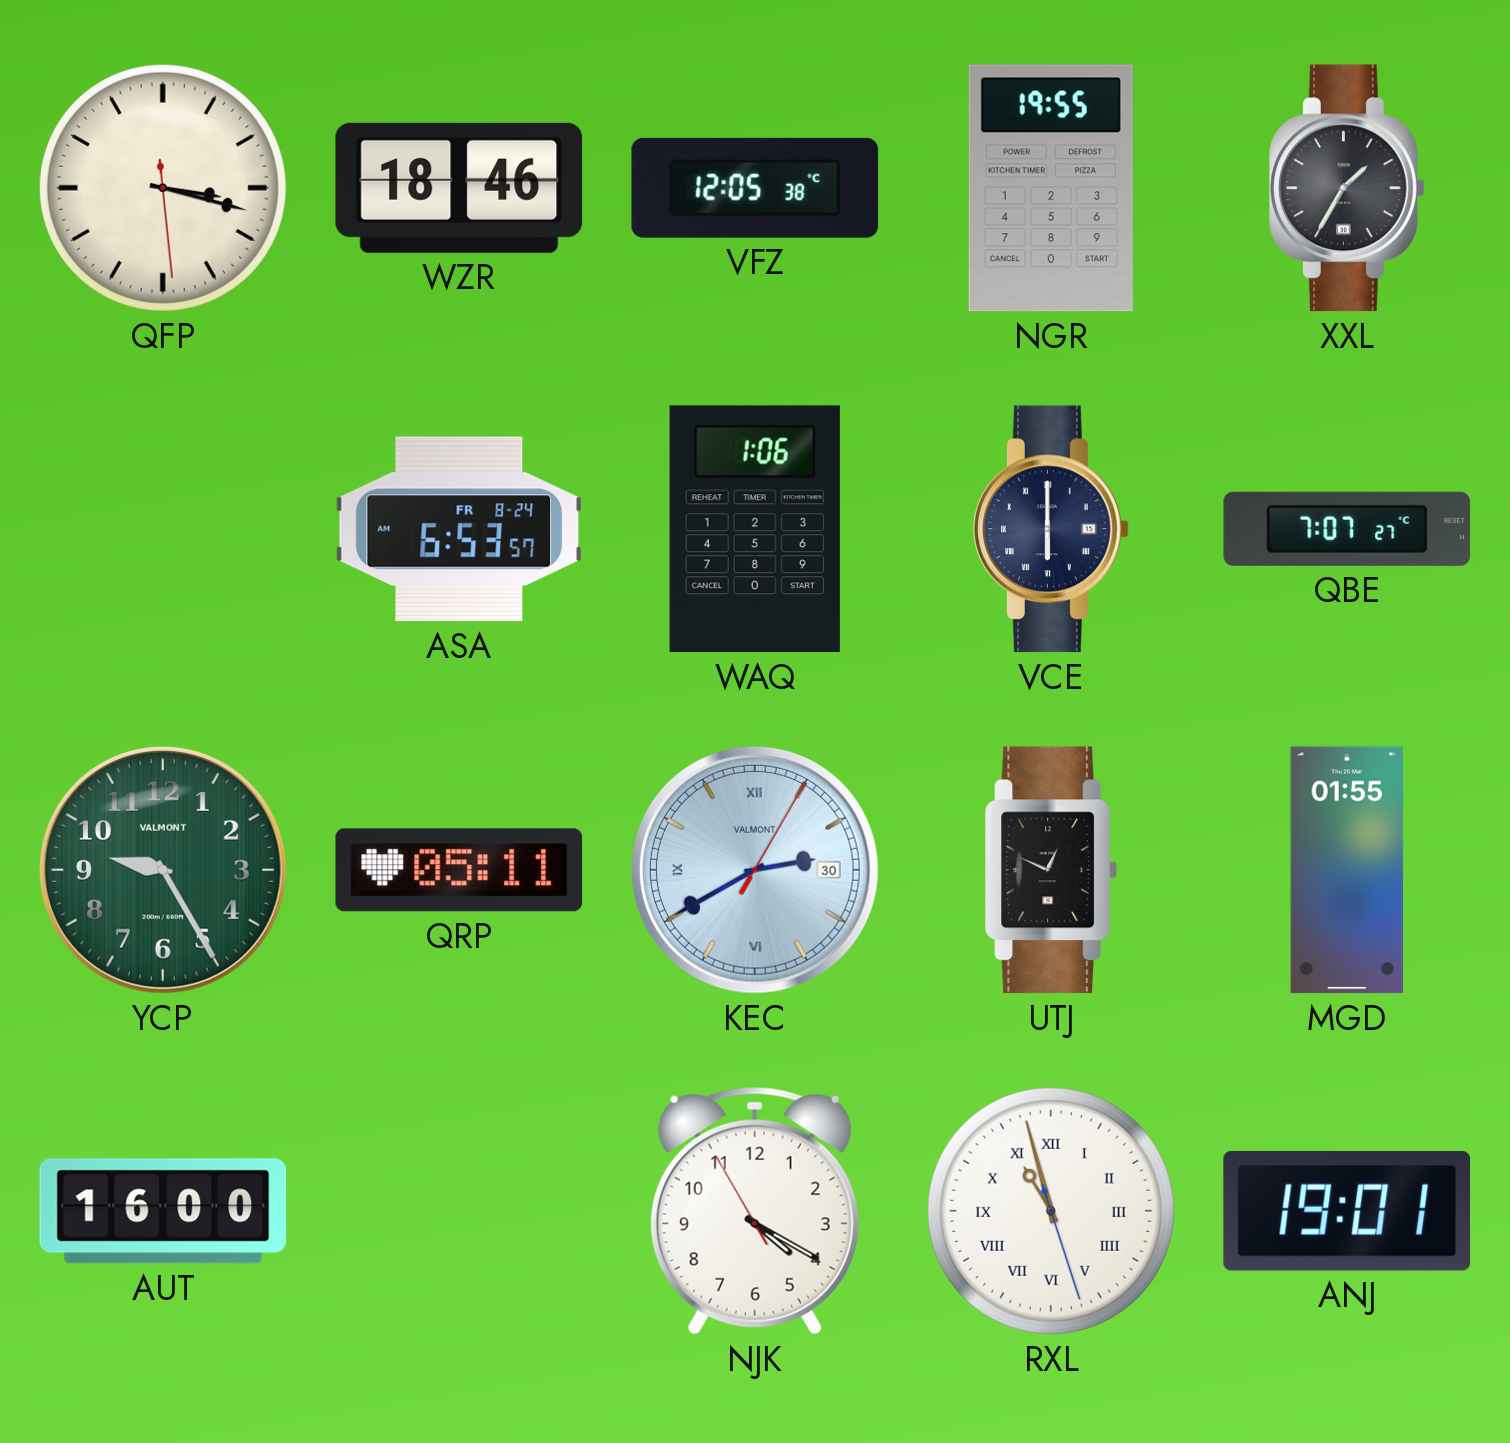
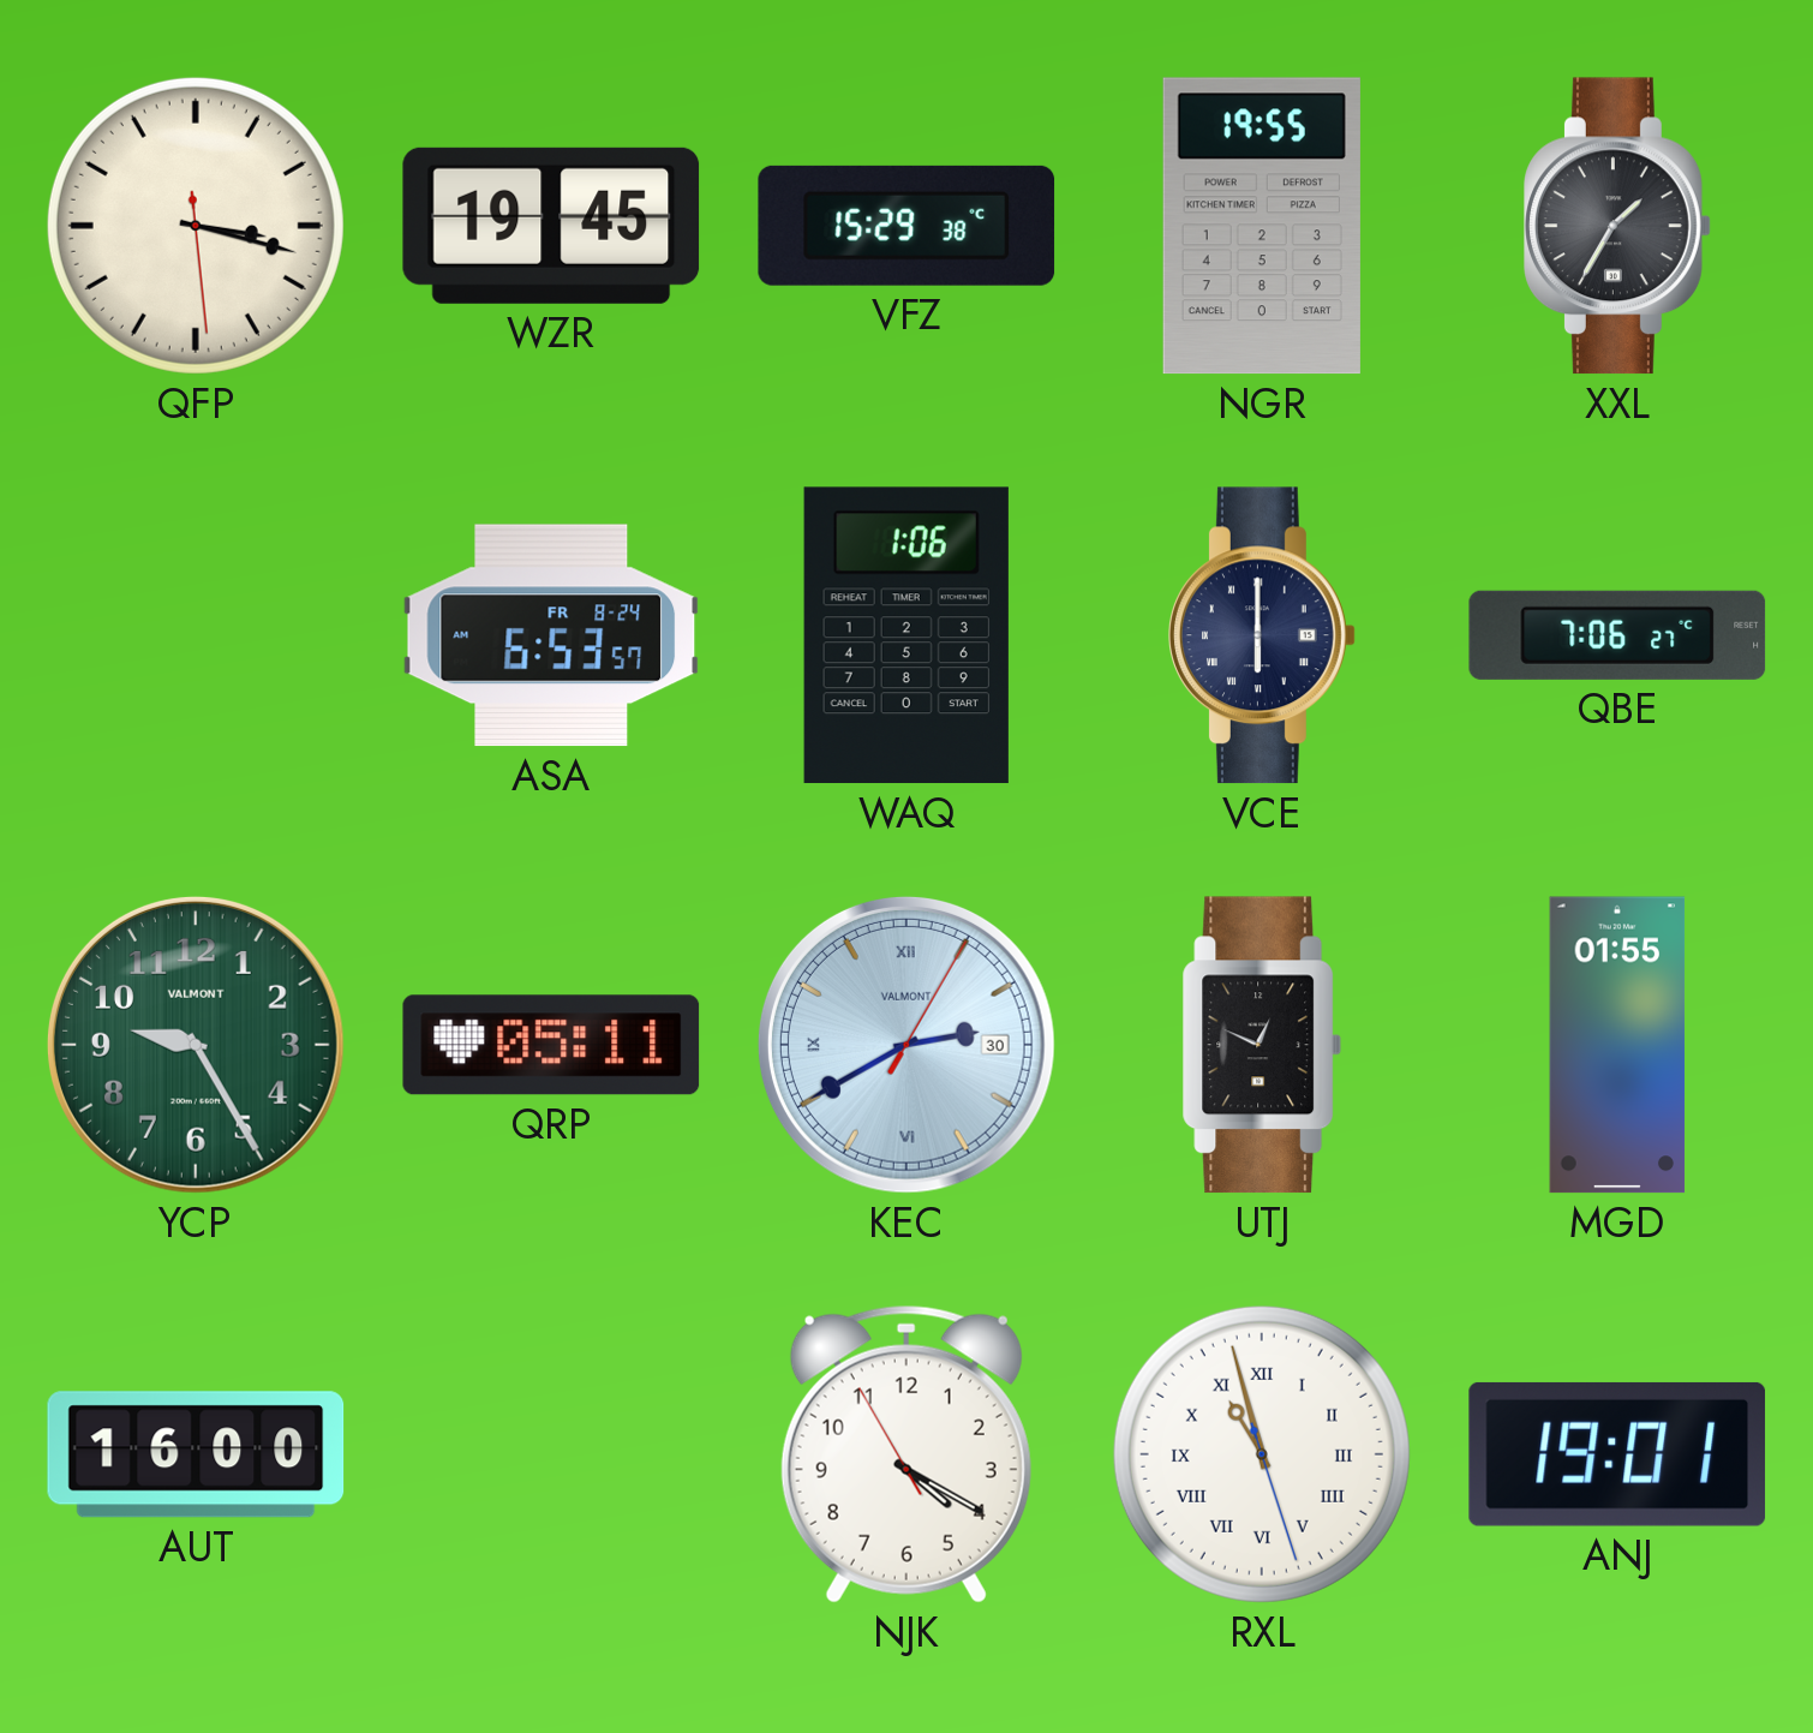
WZR: 18:46 -> 19:45 (551, 226)
VFZ: 12:05 -> 15:29 (906, 226)
QBE: 7:07 -> 7:06 (1617, 635)
